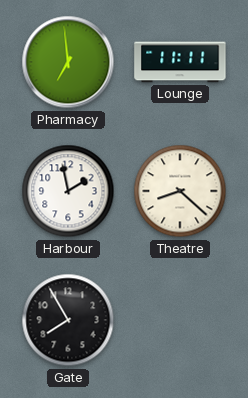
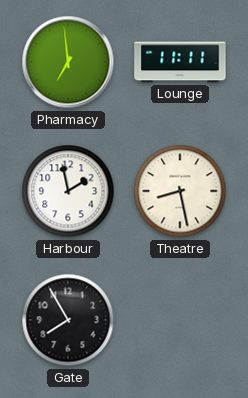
Theatre: 8:22 -> 8:28 (180, 191)
